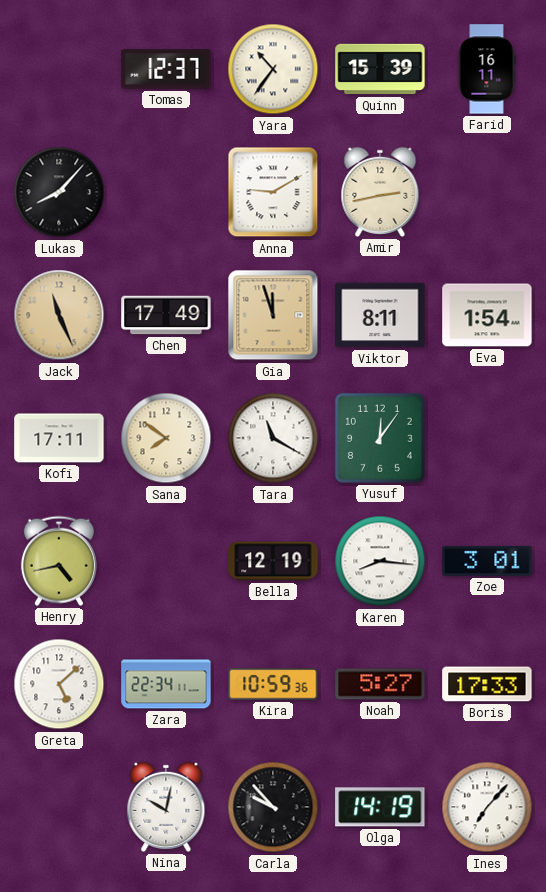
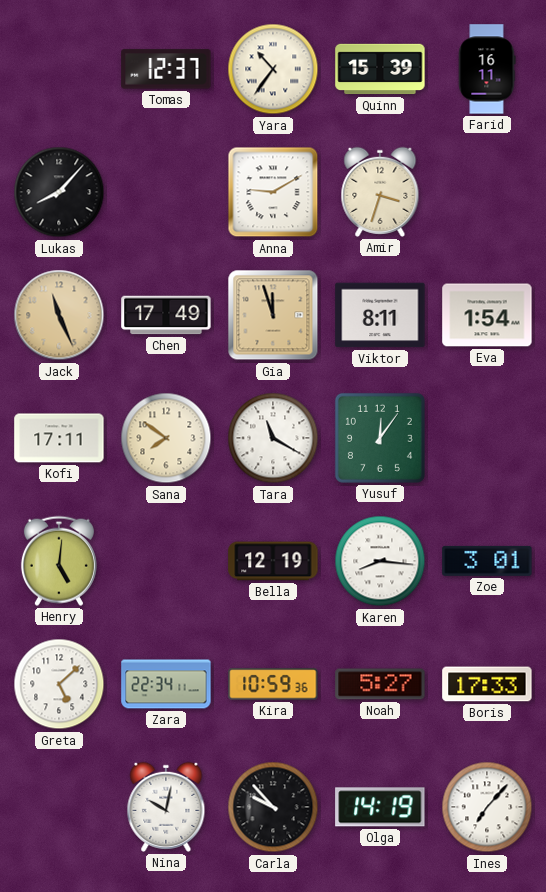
Amir: 2:43 -> 3:33 (380, 192)
Henry: 4:43 -> 5:01 (59, 561)
